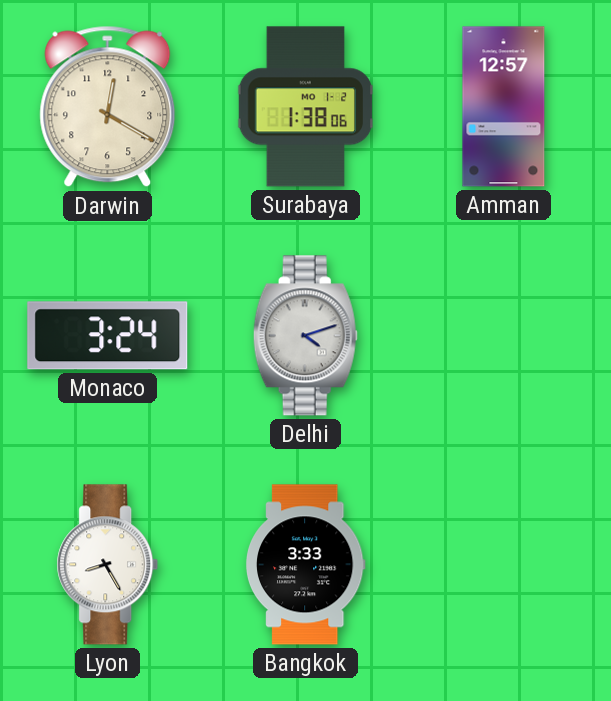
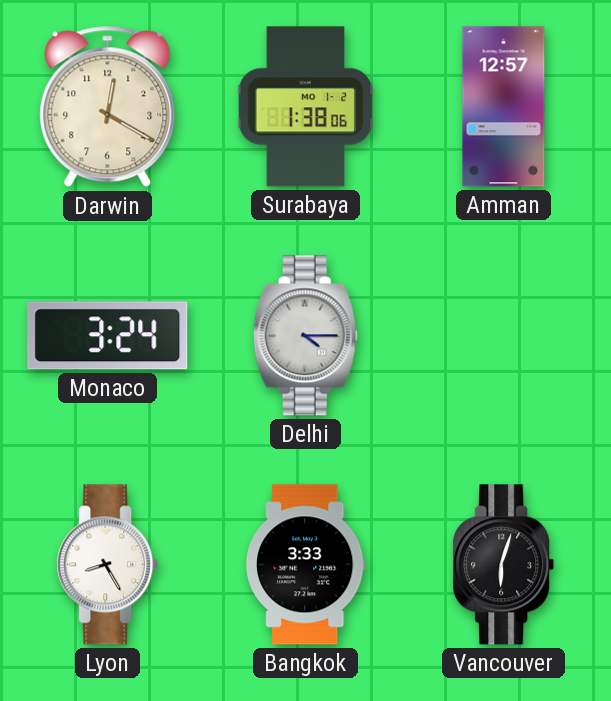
Delhi: 4:12 -> 4:15 (305, 336)
Vancouver: none -> 6:03 (504, 565)
